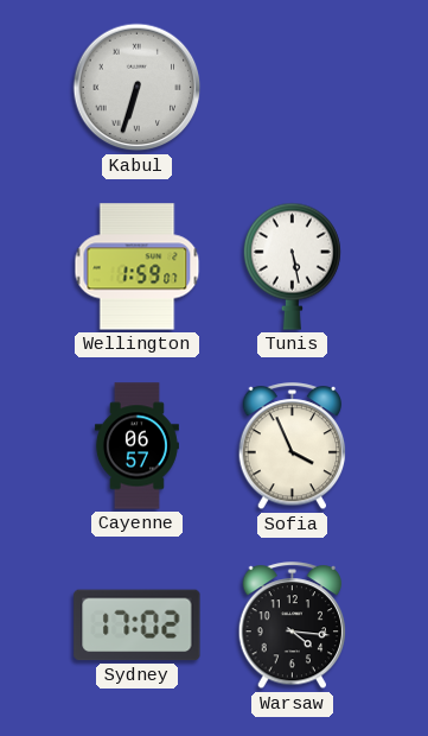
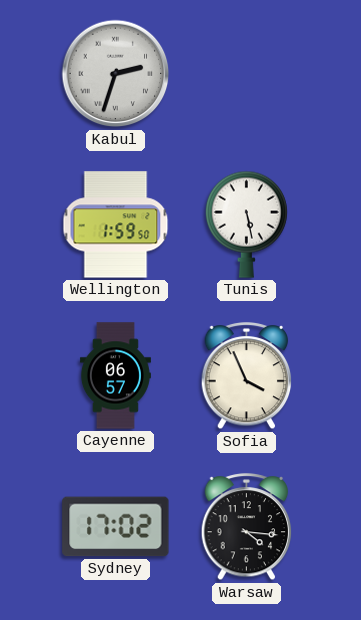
Kabul: 6:33 -> 2:33 (116, 74)
Wellington: 1:59:07 -> 1:59:50 (116, 225)
